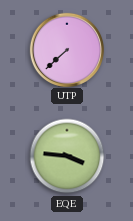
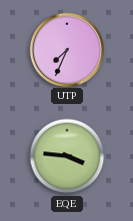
UTP: 7:38 -> 7:34 (66, 49)
